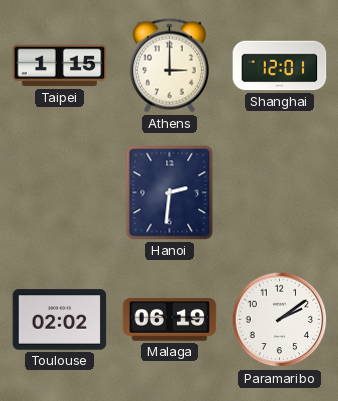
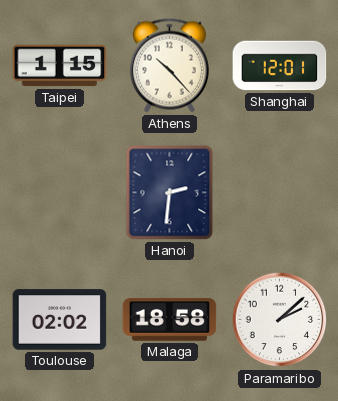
Athens: 3:00 -> 10:23 (169, 66)
Malaga: 06:19 -> 18:58 (170, 320)
Paramaribo: 2:09 -> 2:08 (280, 320)
